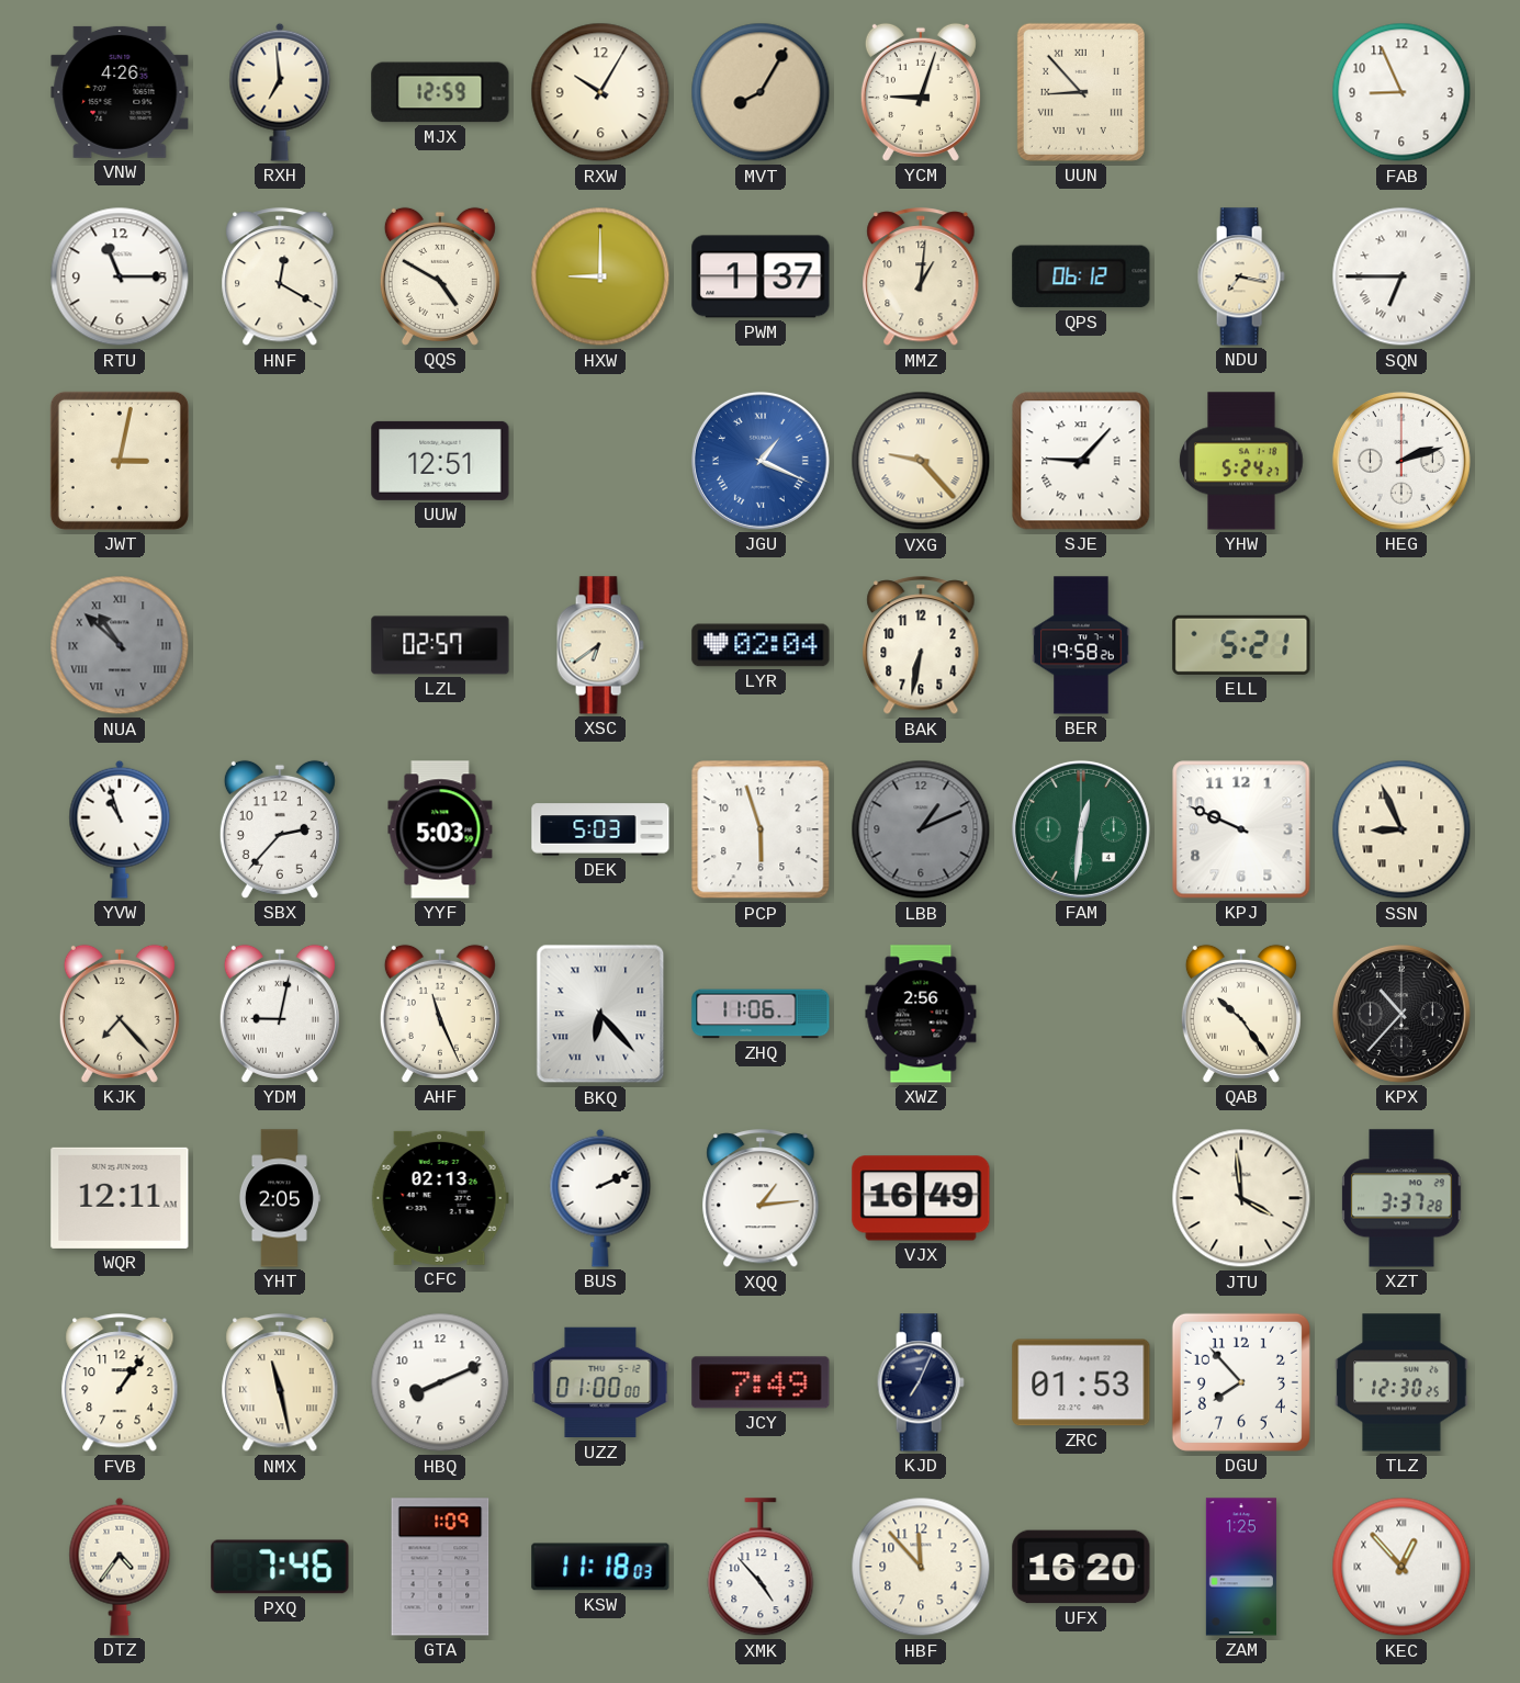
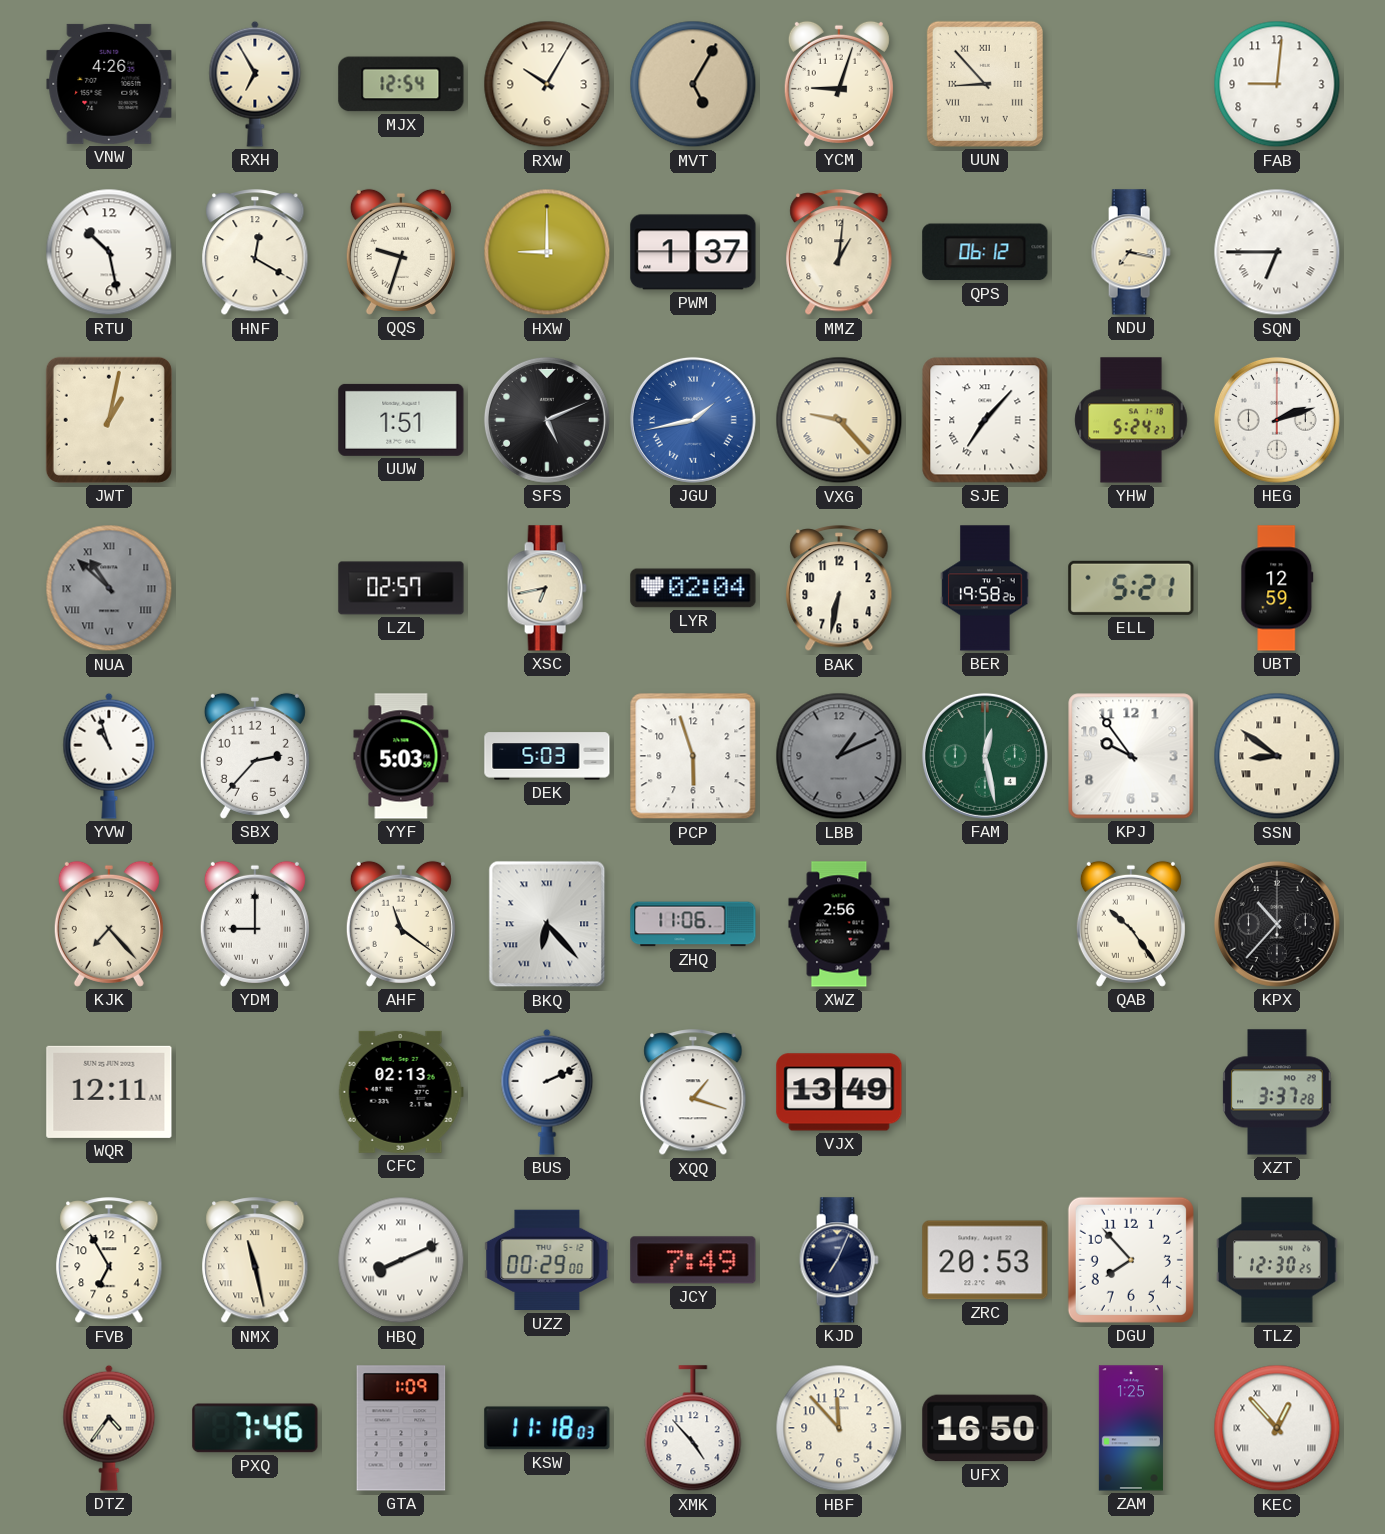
RXH: 6:59 -> 6:55 (255, 84)
MJX: 12:59 -> 12:54 (401, 84)
MVT: 8:05 -> 5:05 (693, 84)
FAB: 8:56 -> 9:01 (1277, 84)
RTU: 11:15 -> 10:28 (109, 252)
QQS: 4:50 -> 9:33 (401, 252)
JWT: 3:02 -> 1:02 (109, 420)
UUW: 12:51 -> 1:51 (401, 420)
SFS: none -> 5:11 (547, 420)
JGU: 1:19 -> 1:43 (693, 420)
SJE: 9:07 -> 7:07 (985, 420)
XSC: 6:39 -> 6:43 (547, 588)
UBT: none -> 12:59 (1277, 588)
FAM: 12:31 -> 12:28 (985, 756)
KPJ: 9:49 -> 9:54 (1131, 756)
SSN: 8:56 -> 8:51 (1277, 756)
YDM: 9:02 -> 9:00 (255, 924)
AHF: 11:26 -> 11:21 (401, 924)
YHT: 2:05 -> none (279, 1198)
XQQ: 1:14 -> 1:18 (693, 1093)
VJX: 16:49 -> 13:49 (839, 1092)
JTU: 3:59 -> none (1241, 1198)
FVB: 1:06 -> 6:55 (109, 1261)
HBQ numerals: Arabic -> Roman (401, 1260)
UZZ: 01:00 -> 00:29 (547, 1260)
ZRC: 01:53 -> 20:53 (985, 1260)
UFX: 16:20 -> 16:50 (985, 1428)
